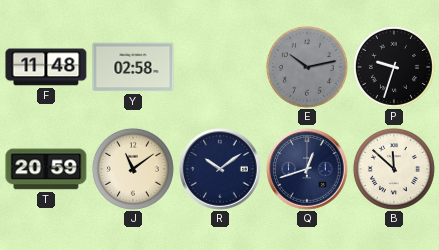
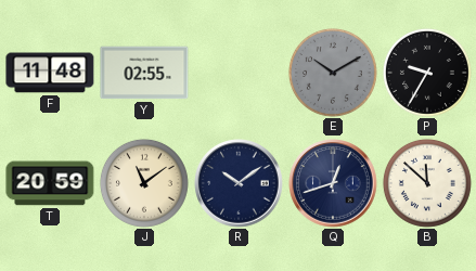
Y: 02:58 -> 02:55 (144, 73)
E: 10:13 -> 10:10 (333, 73)
P: 9:33 -> 9:35 (427, 73)
